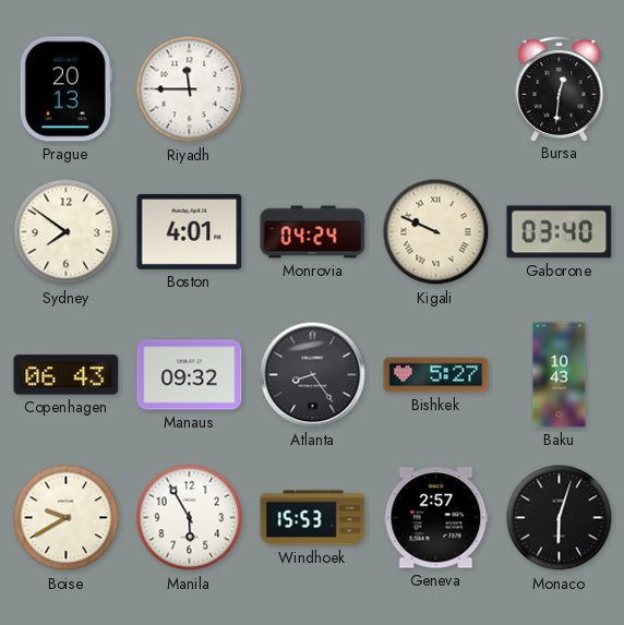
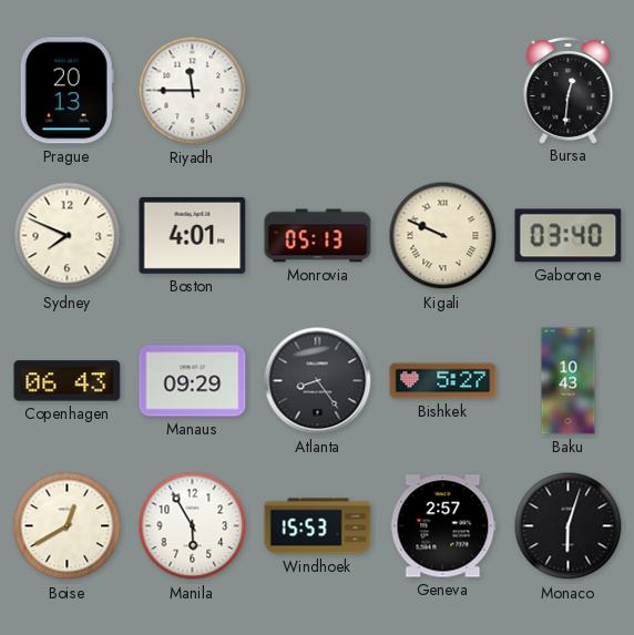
Sydney: 7:51 -> 7:49 (68, 236)
Monrovia: 04:24 -> 05:13 (318, 236)
Manaus: 09:32 -> 09:29 (193, 381)
Boise: 9:40 -> 12:40 (68, 526)
